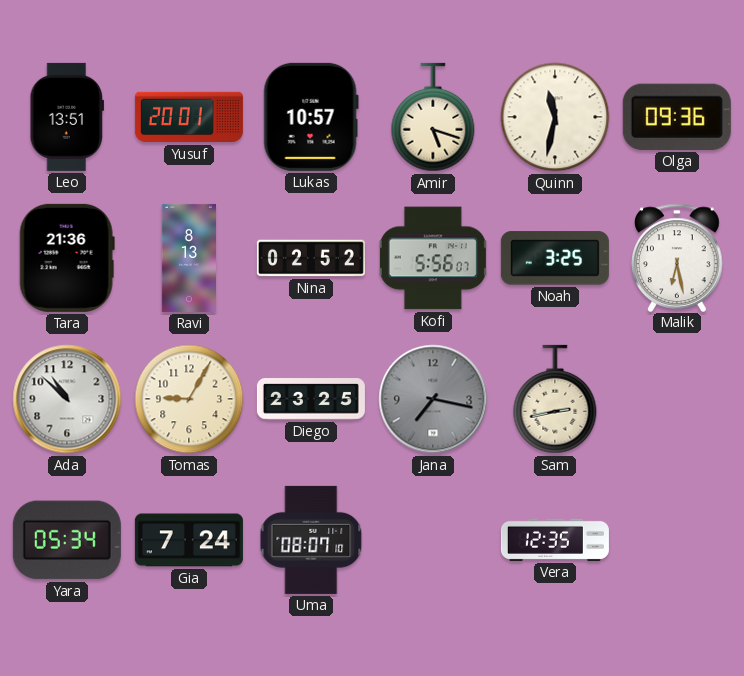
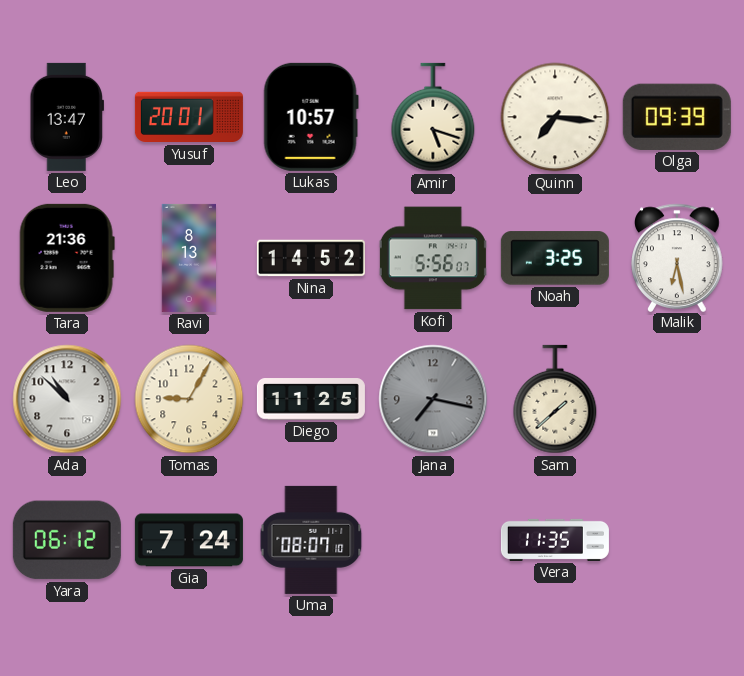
Leo: 13:51 -> 13:47 (66, 117)
Quinn: 11:32 -> 7:16 (555, 117)
Olga: 09:36 -> 09:39 (677, 117)
Nina: 02:52 -> 14:52 (311, 258)
Diego: 23:25 -> 11:25 (311, 399)
Sam: 2:43 -> 1:38 (555, 399)
Yara: 05:34 -> 06:12 (67, 540)
Vera: 12:35 -> 11:35 (555, 540)
